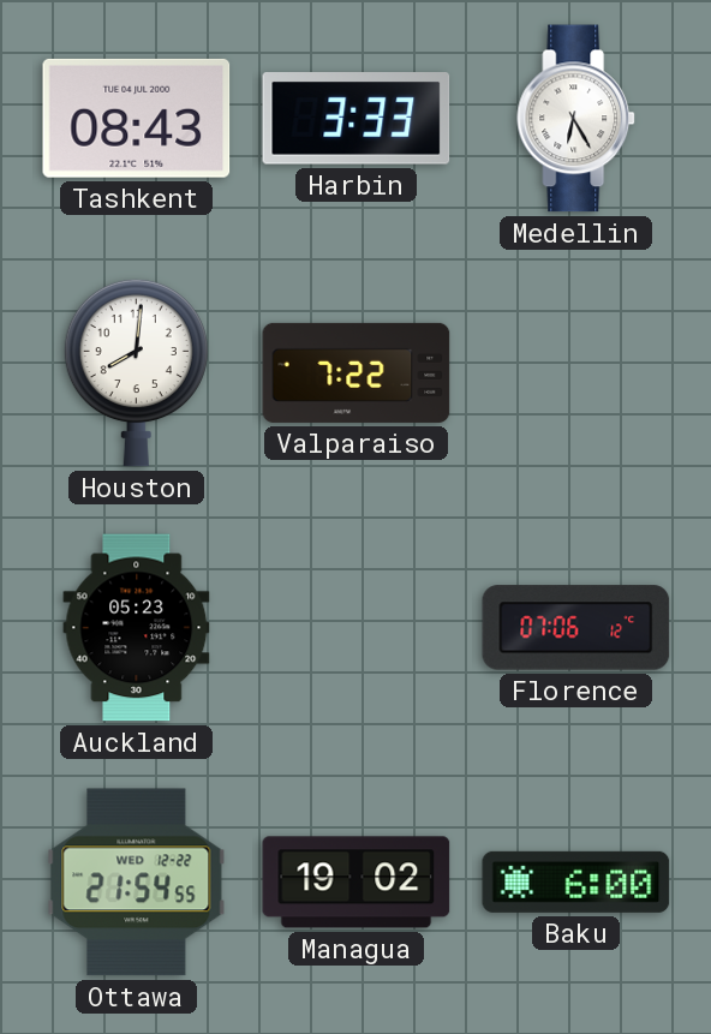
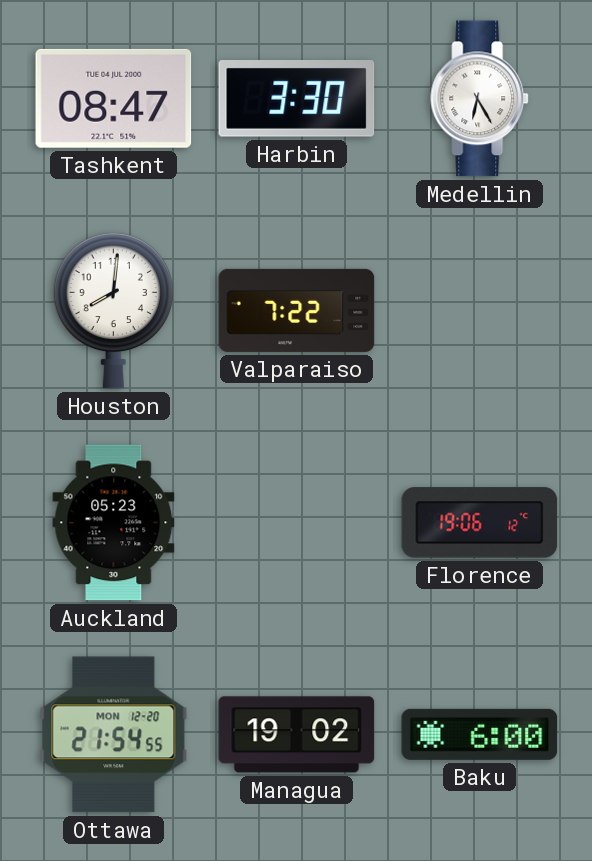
Tashkent: 08:43 -> 08:47 (114, 98)
Harbin: 3:33 -> 3:30 (297, 99)
Florence: 07:06 -> 19:06 (480, 523)
Ottawa date: WED 12-22 -> MON 12-20 (114, 735)
